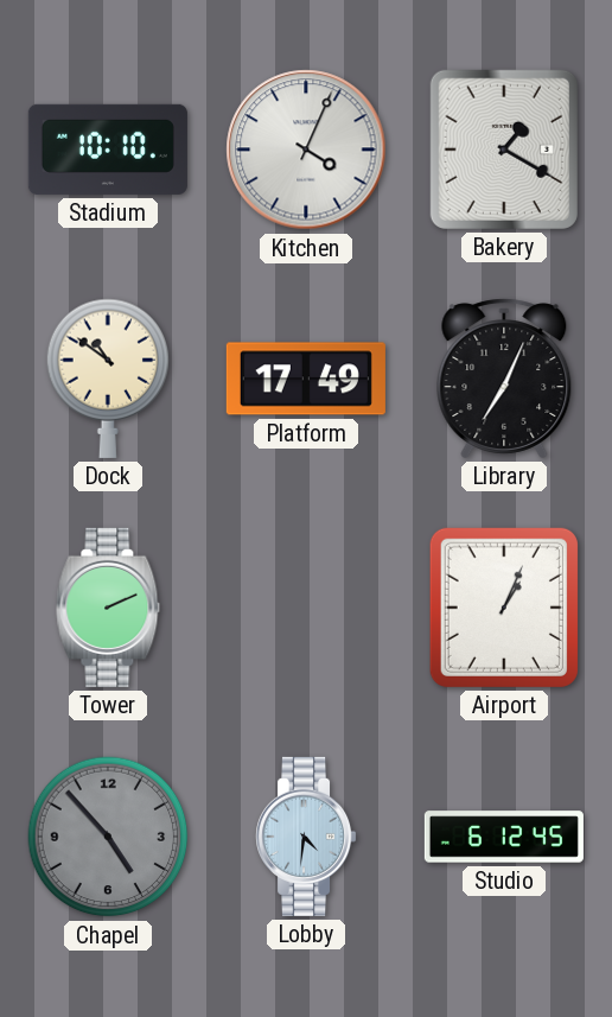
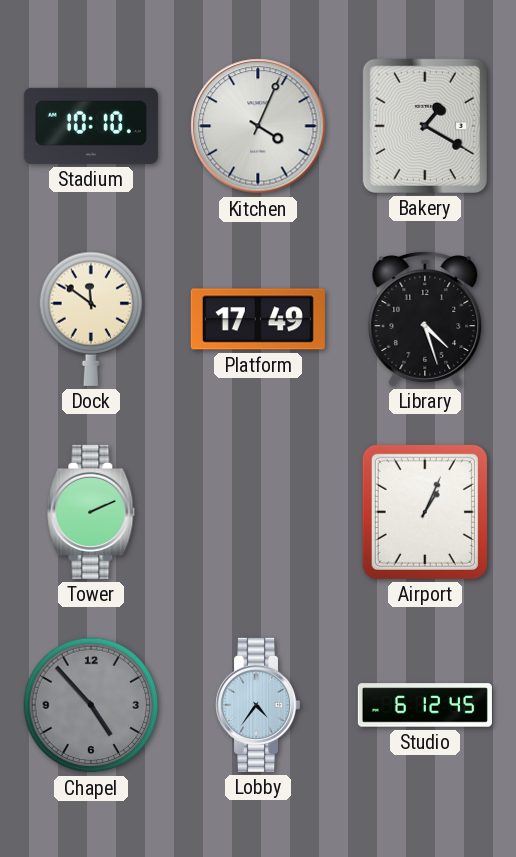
Dock: 10:51 -> 11:51 (91, 319)
Library: 7:04 -> 4:27 (425, 319)
Lobby: 4:31 -> 4:36 (259, 705)
